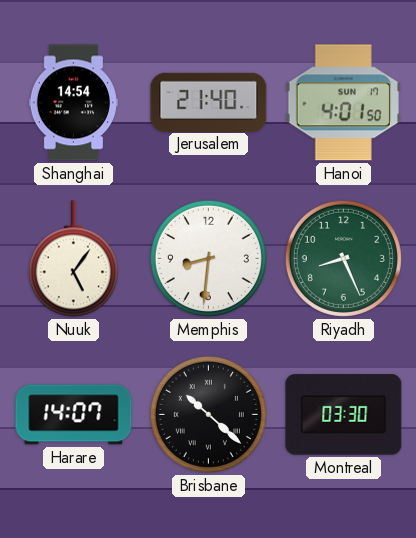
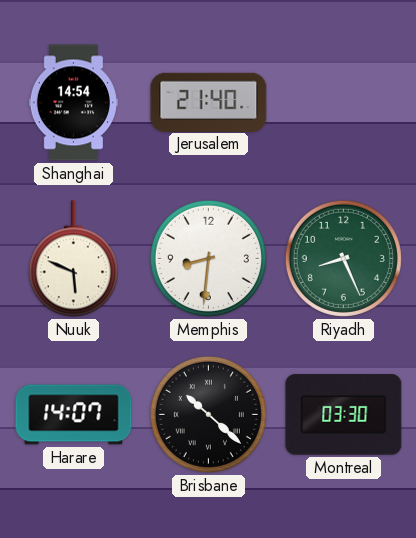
Hanoi: 4:01 -> none (343, 103)
Nuuk: 5:06 -> 5:49 (73, 259)
